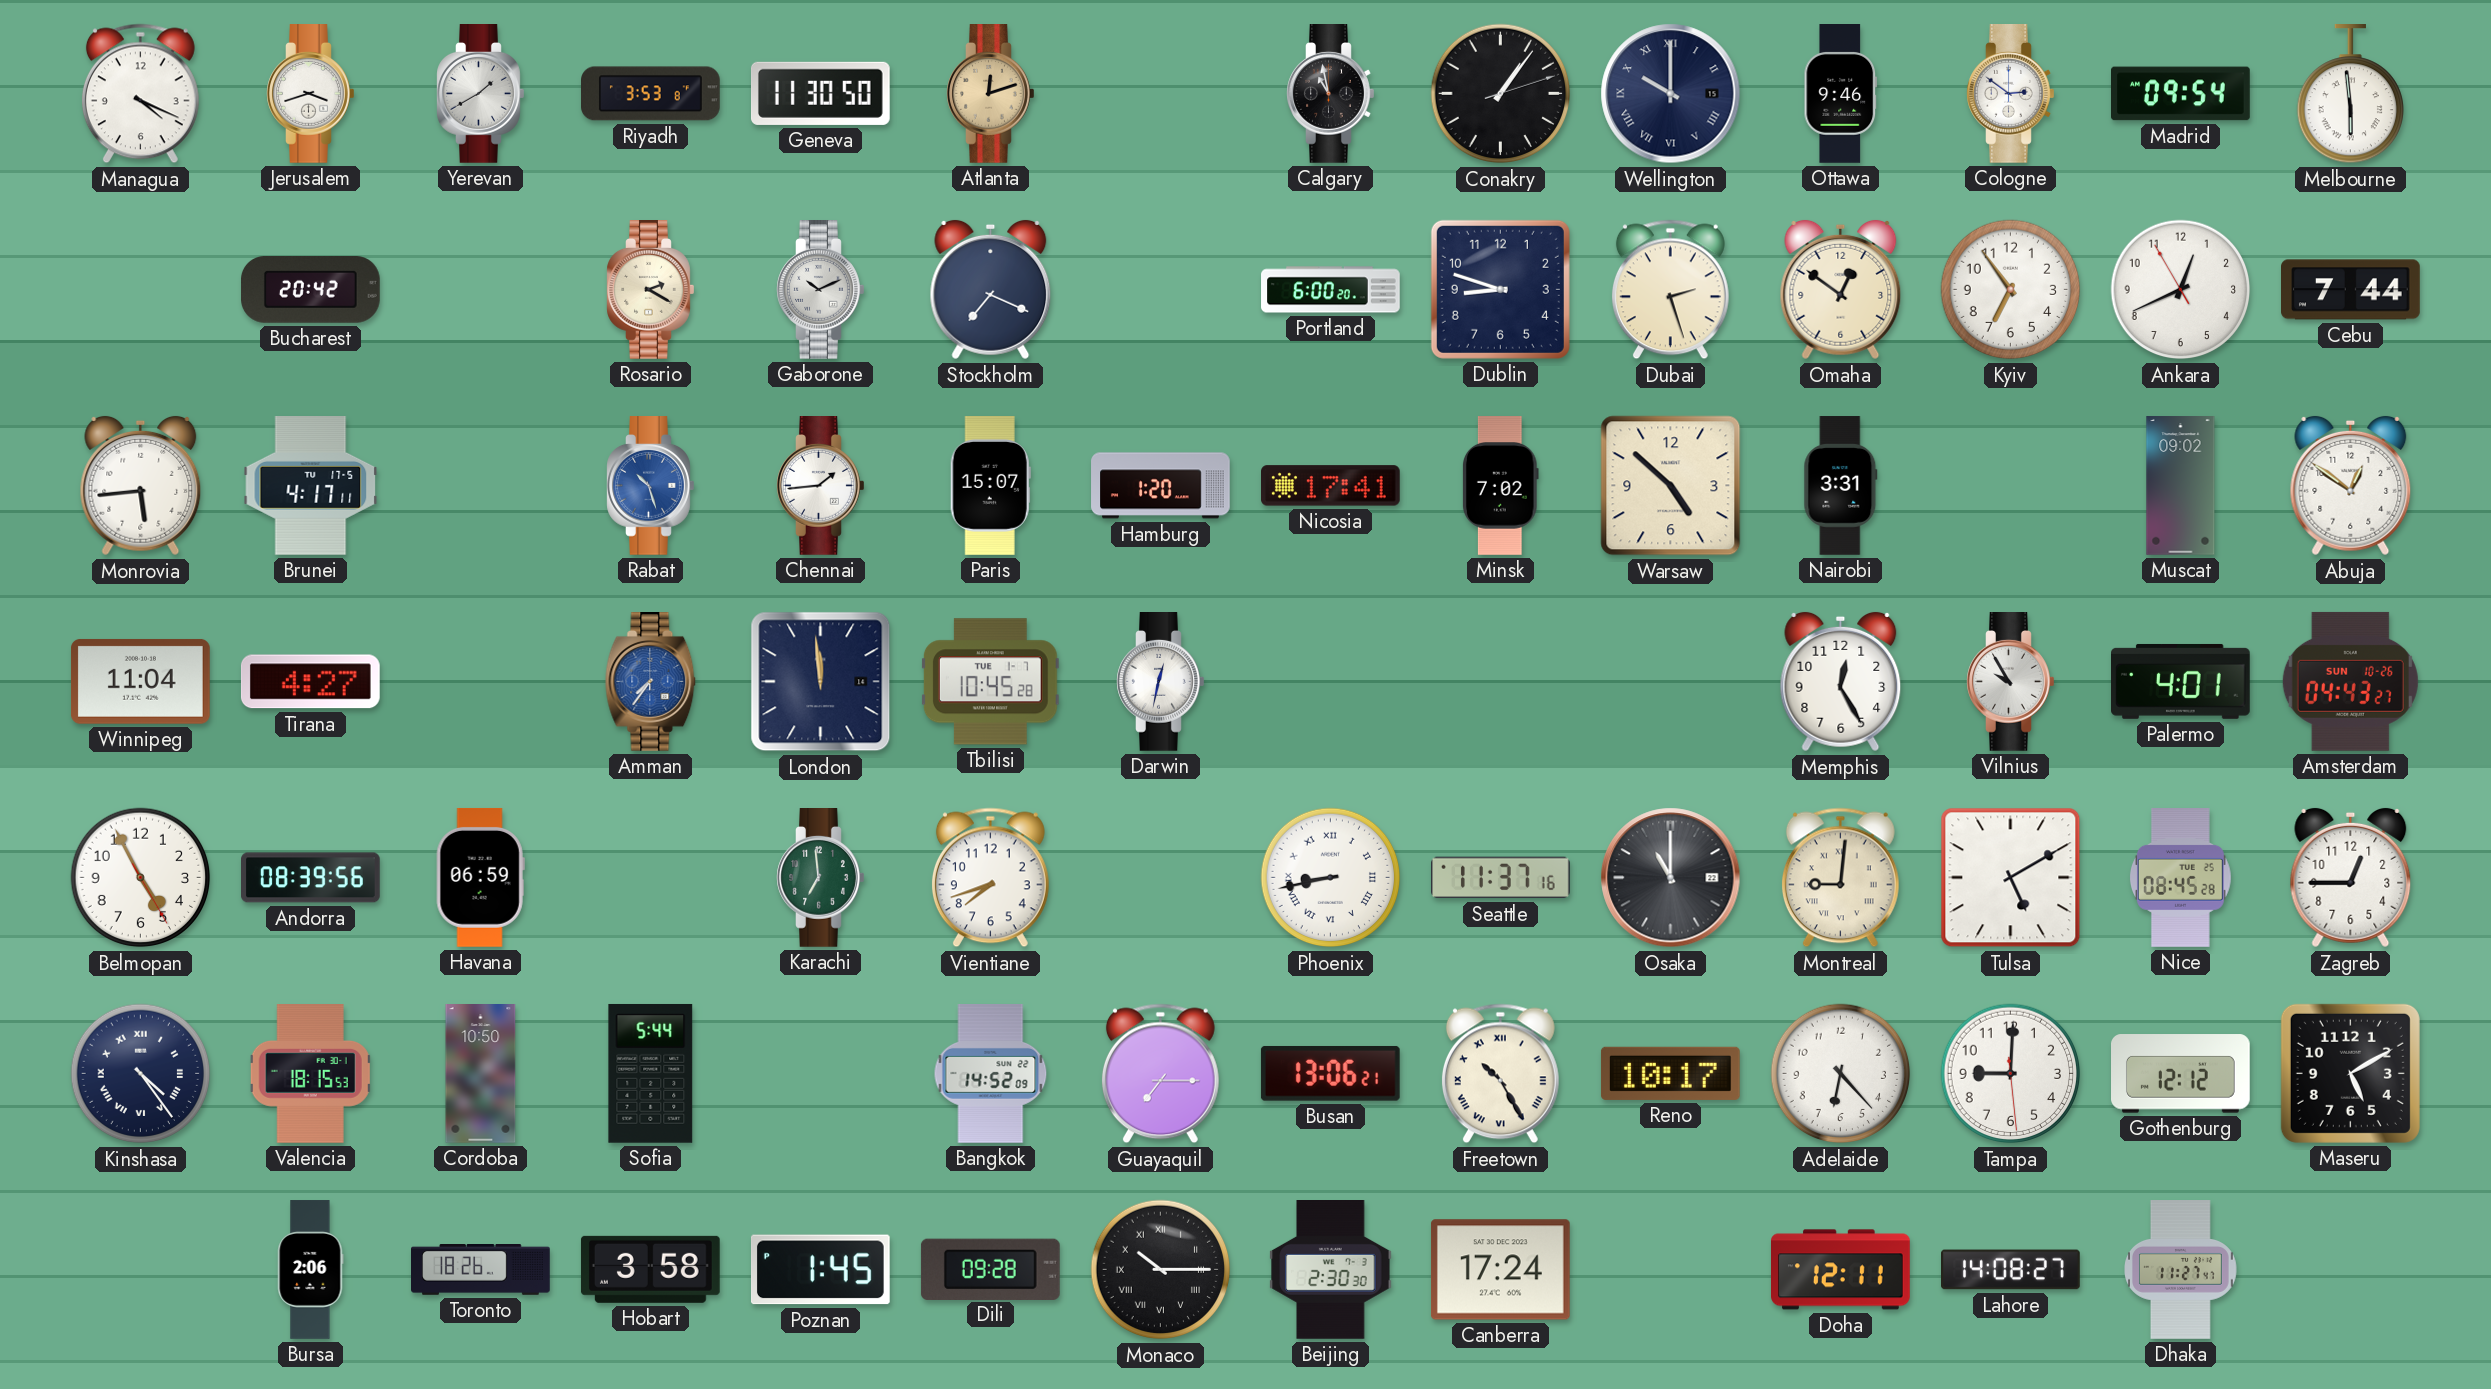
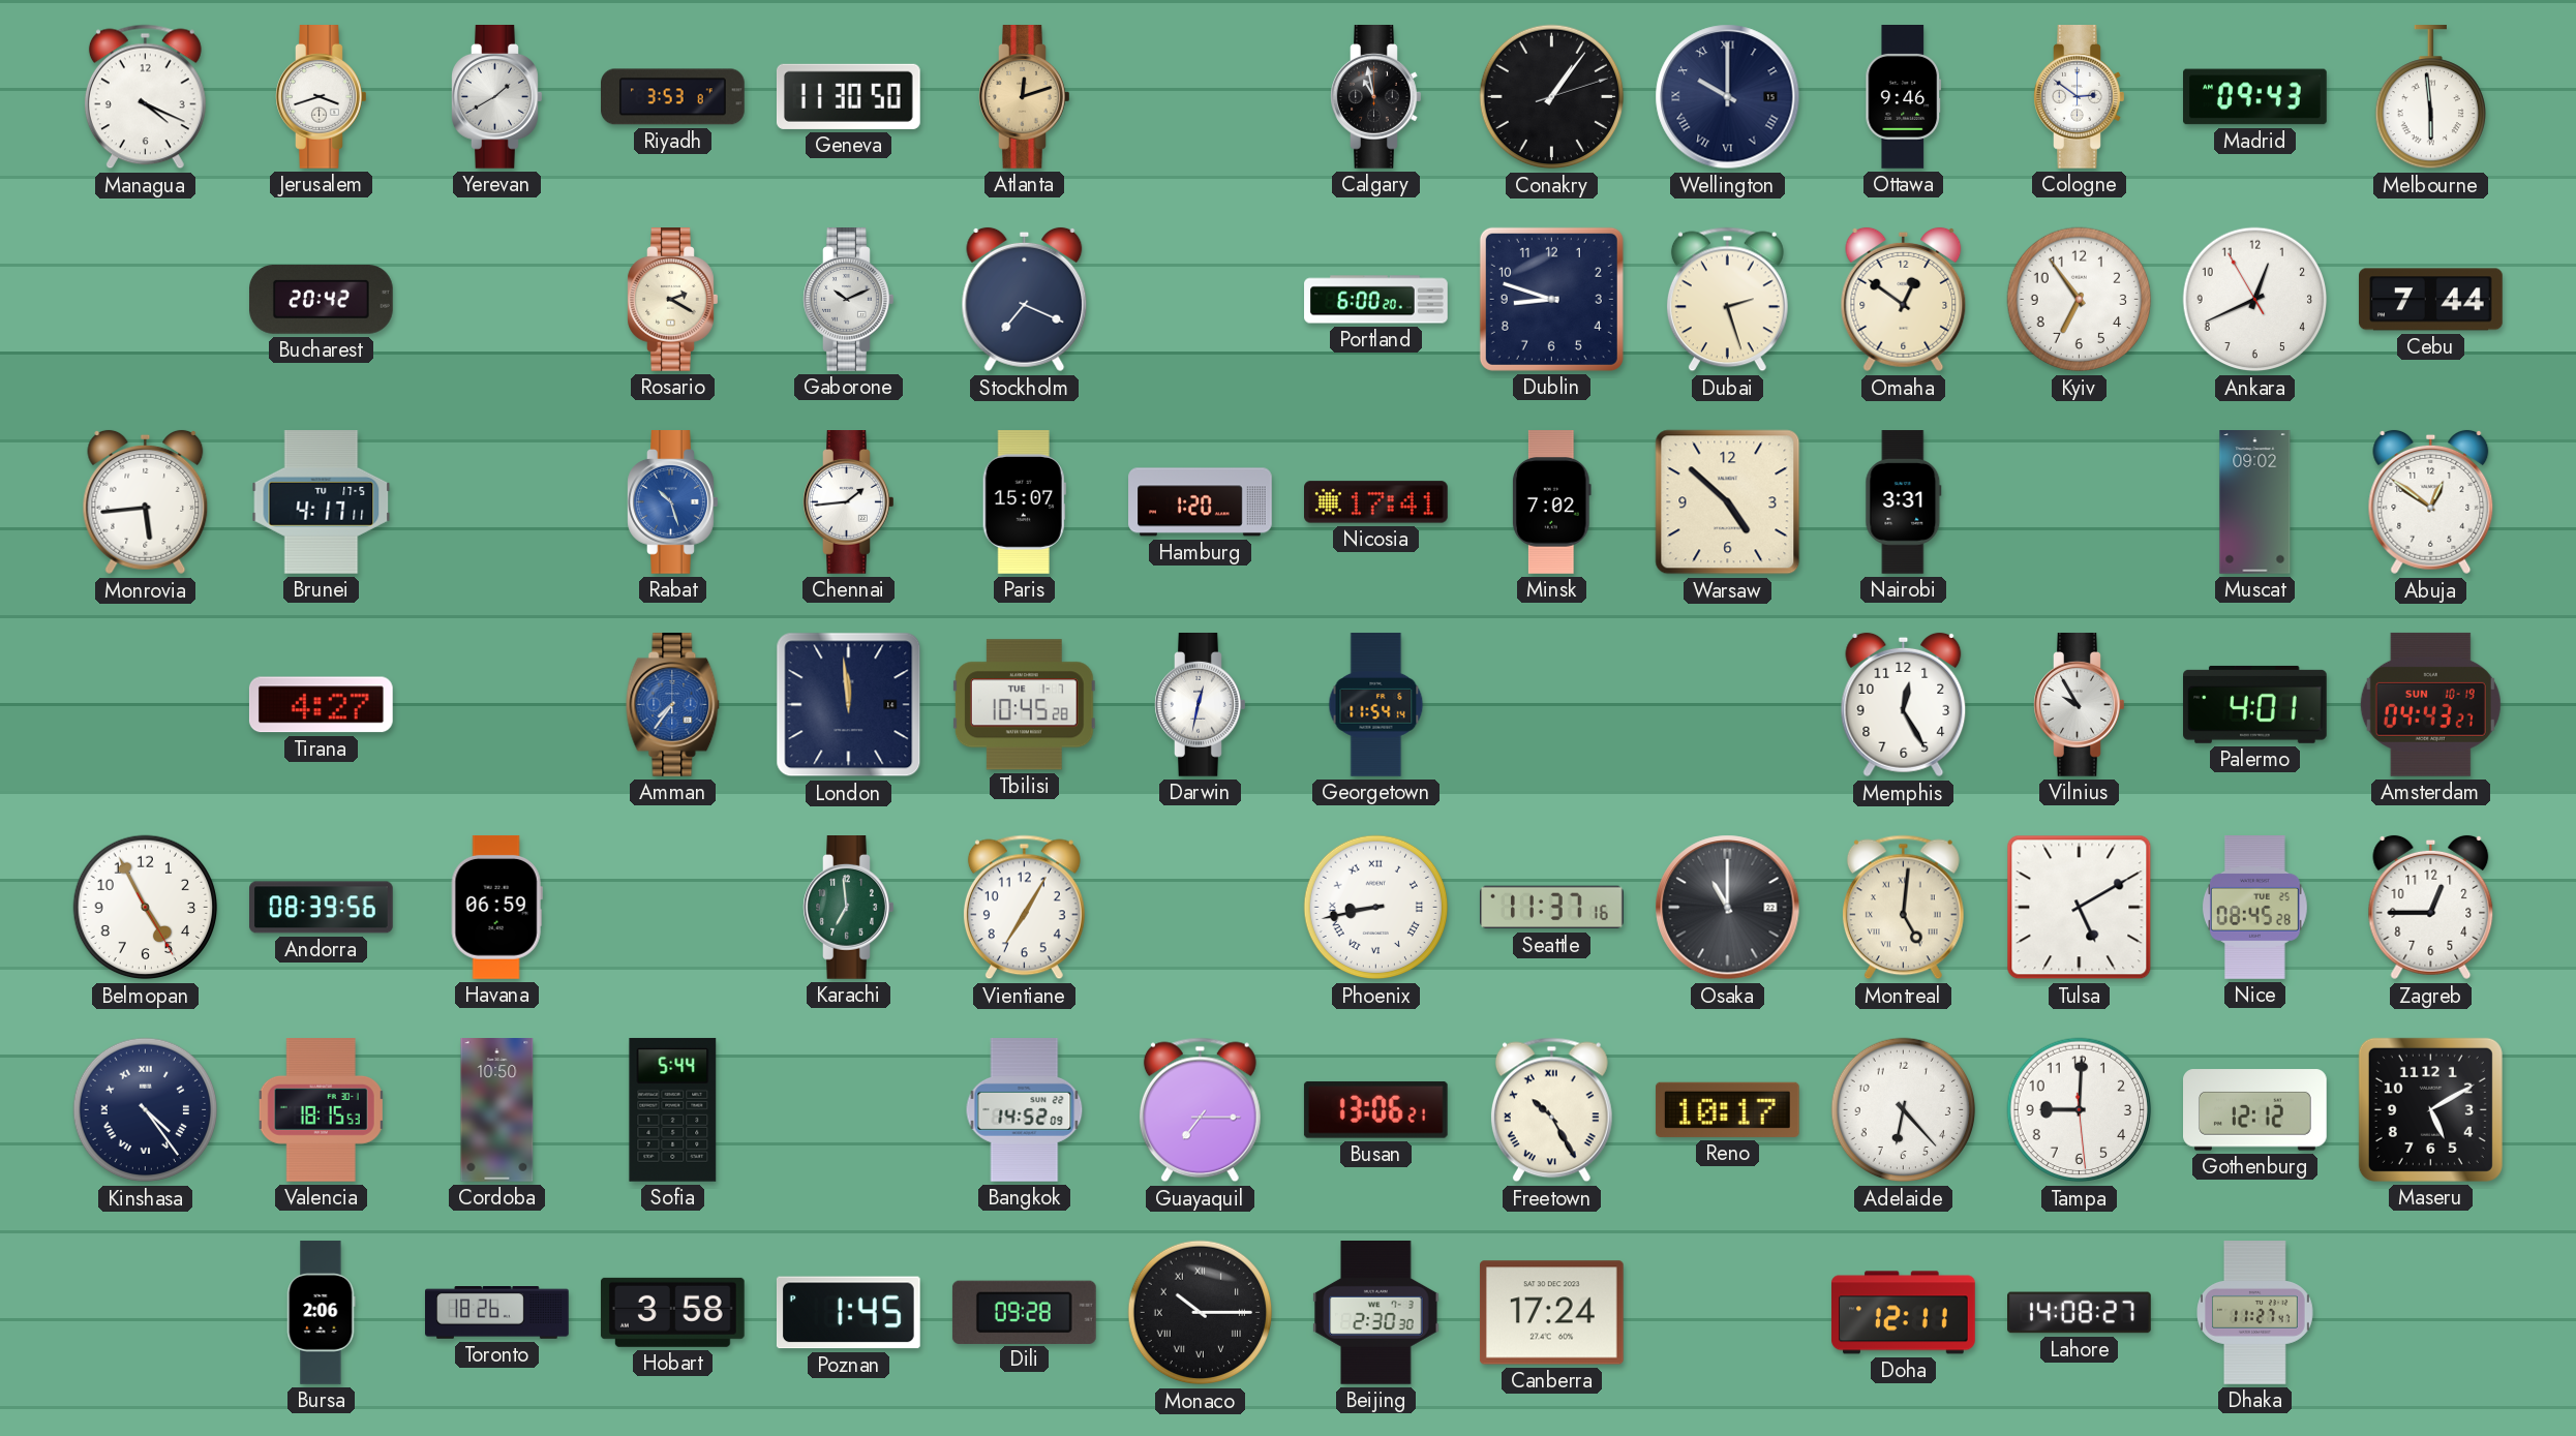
Madrid: 09:54 -> 09:43 (2255, 97)
Winnipeg: 11:04 -> none (140, 681)
Georgetown: none -> 11:54 (1376, 705)
Amsterdam date: SUN 10-26 -> SUN 10-19 (2430, 704)
Vientiane: 7:42 -> 7:05 (1024, 908)
Montreal: 9:01 -> 5:01 (1903, 908)
